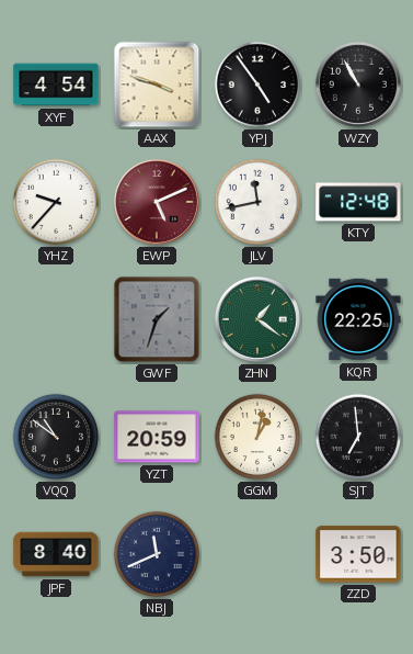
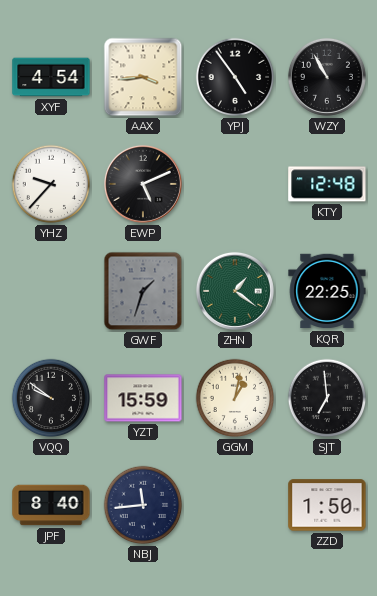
AAX: 3:48 -> 3:44 (143, 77)
EWP dial: burgundy -> black (143, 184)
JLV: 11:43 -> none (257, 202)
VQQ: 10:51 -> 9:51 (51, 398)
YZT: 20:59 -> 15:59 (143, 398)
NBJ: 11:41 -> 11:44 (143, 505)
ZZD: 3:50 -> 1:50 (327, 505)
